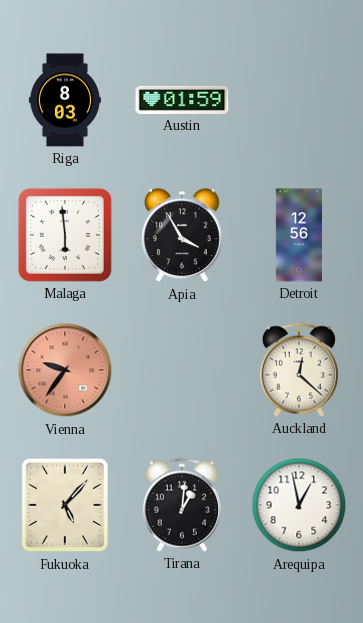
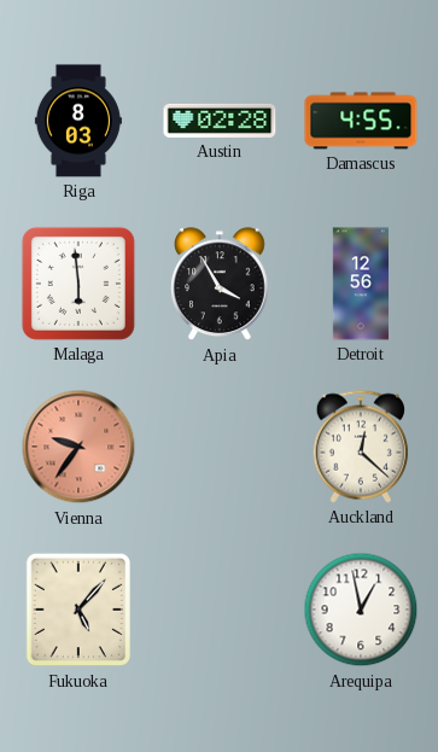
Austin: 01:59 -> 02:28 (220, 121)
Damascus: none -> 4:55 (361, 121)
Tirana: 1:01 -> none (181, 505)
